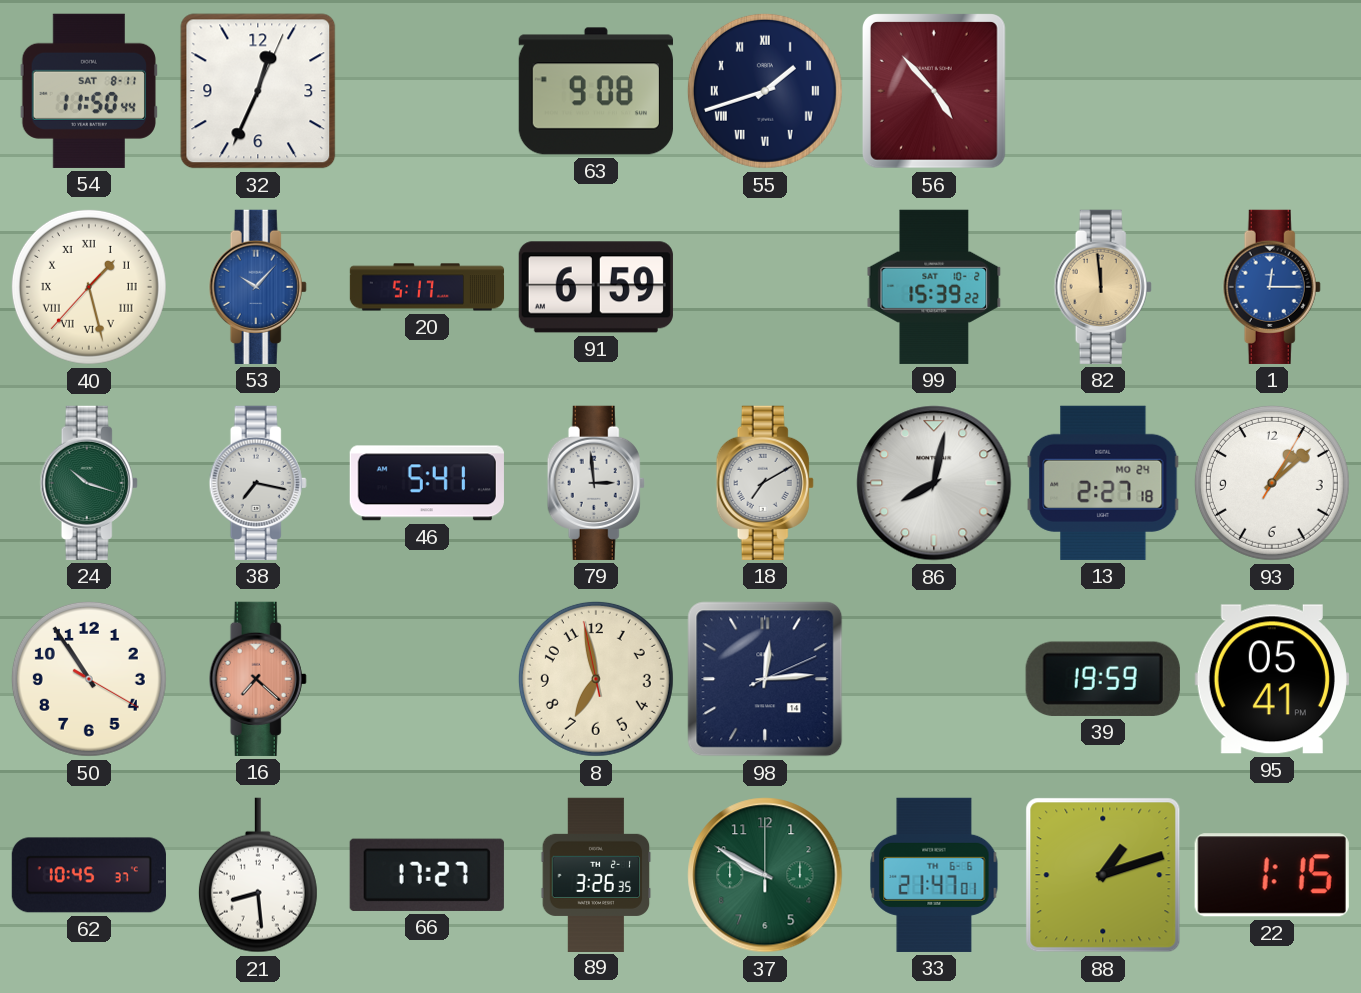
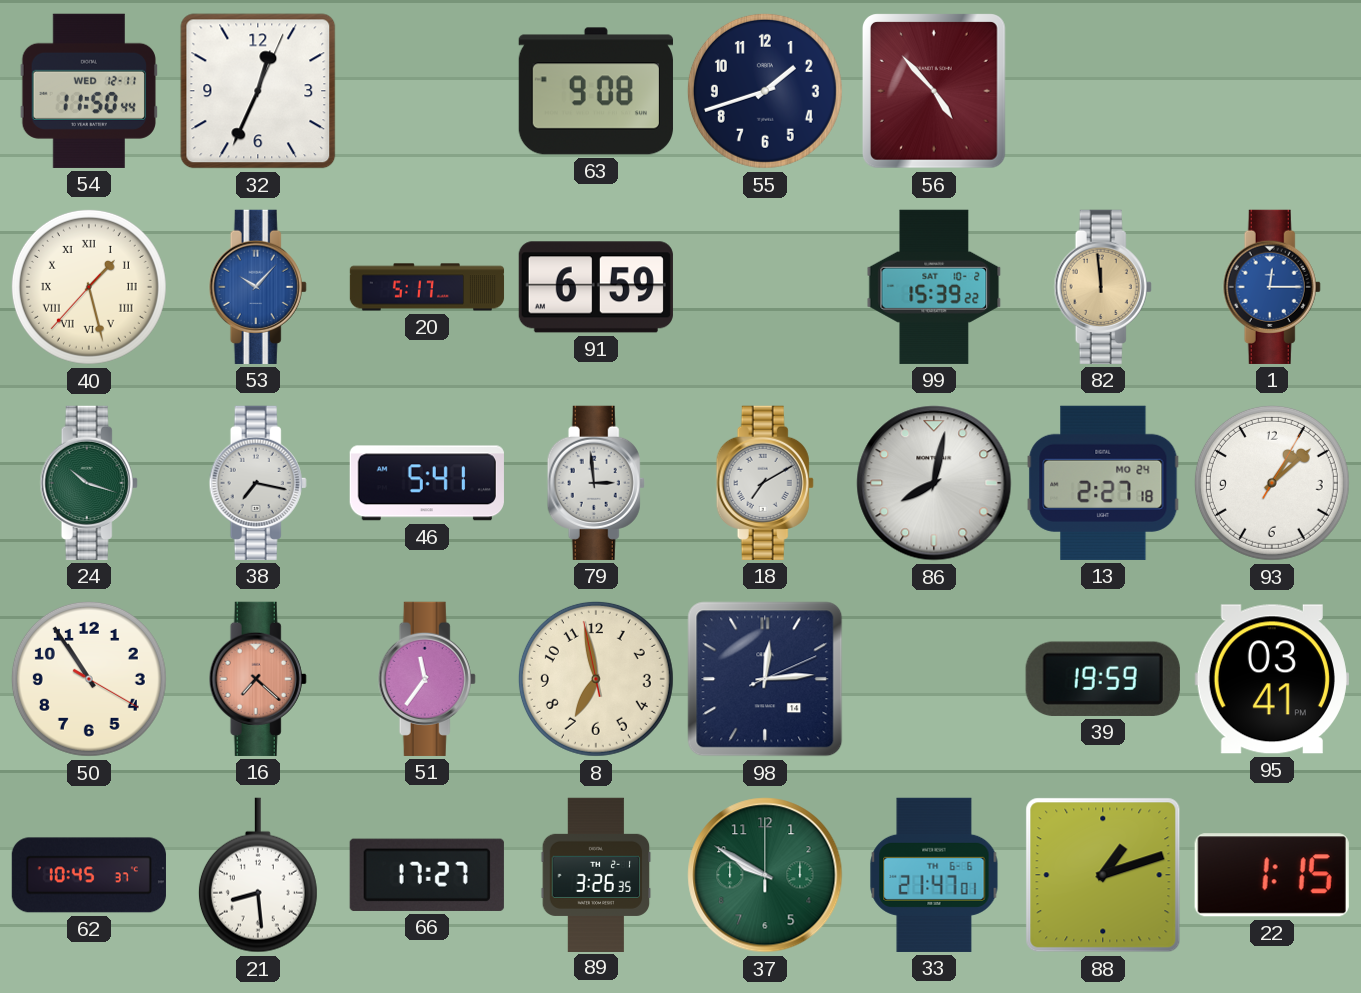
54 date: SAT 8-11 -> WED 12-11 (89, 91)
55 numerals: Roman -> Arabic (765, 91)
51: none -> 11:36 (427, 679)
95: 05:41 -> 03:41 (1272, 679)
